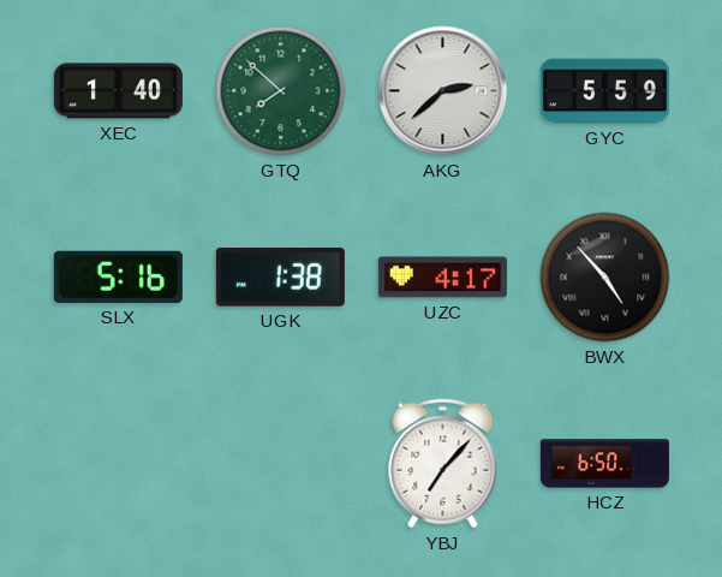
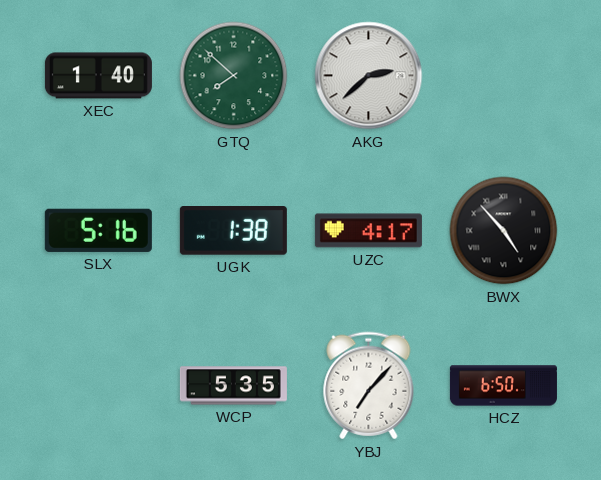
GYC: 5:59 -> none (604, 91)
WCP: none -> 5:35 (233, 386)
